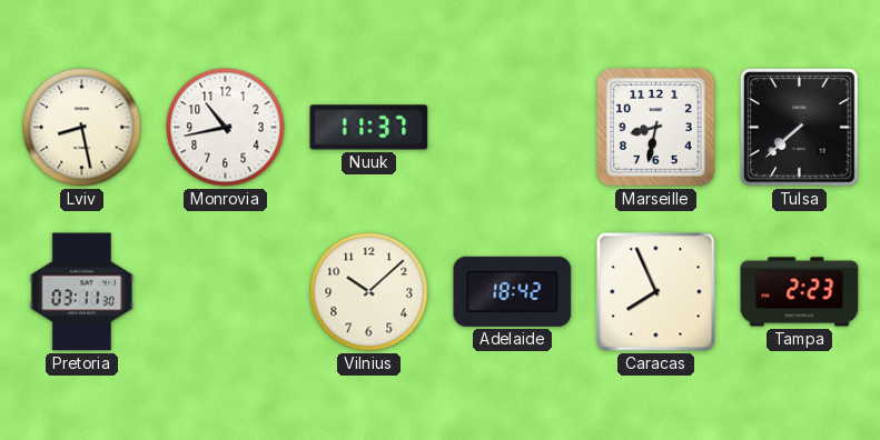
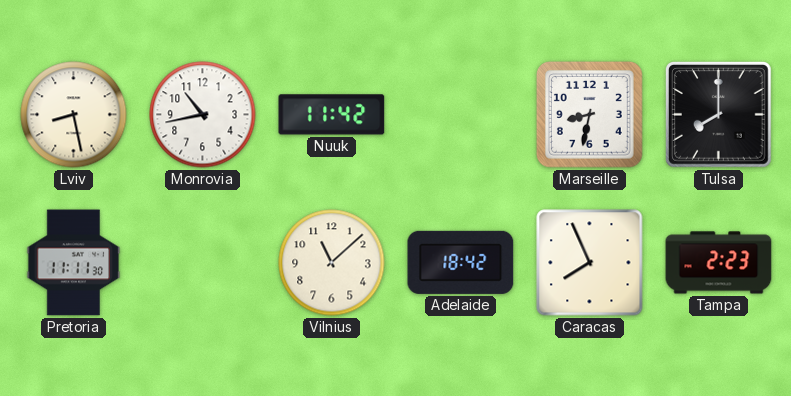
Nuuk: 11:37 -> 11:42 (332, 115)
Tulsa: 7:38 -> 8:00 (719, 115)
Pretoria: 03:11 -> 11:11 (74, 263)
Vilnius: 10:08 -> 11:08 (332, 263)
